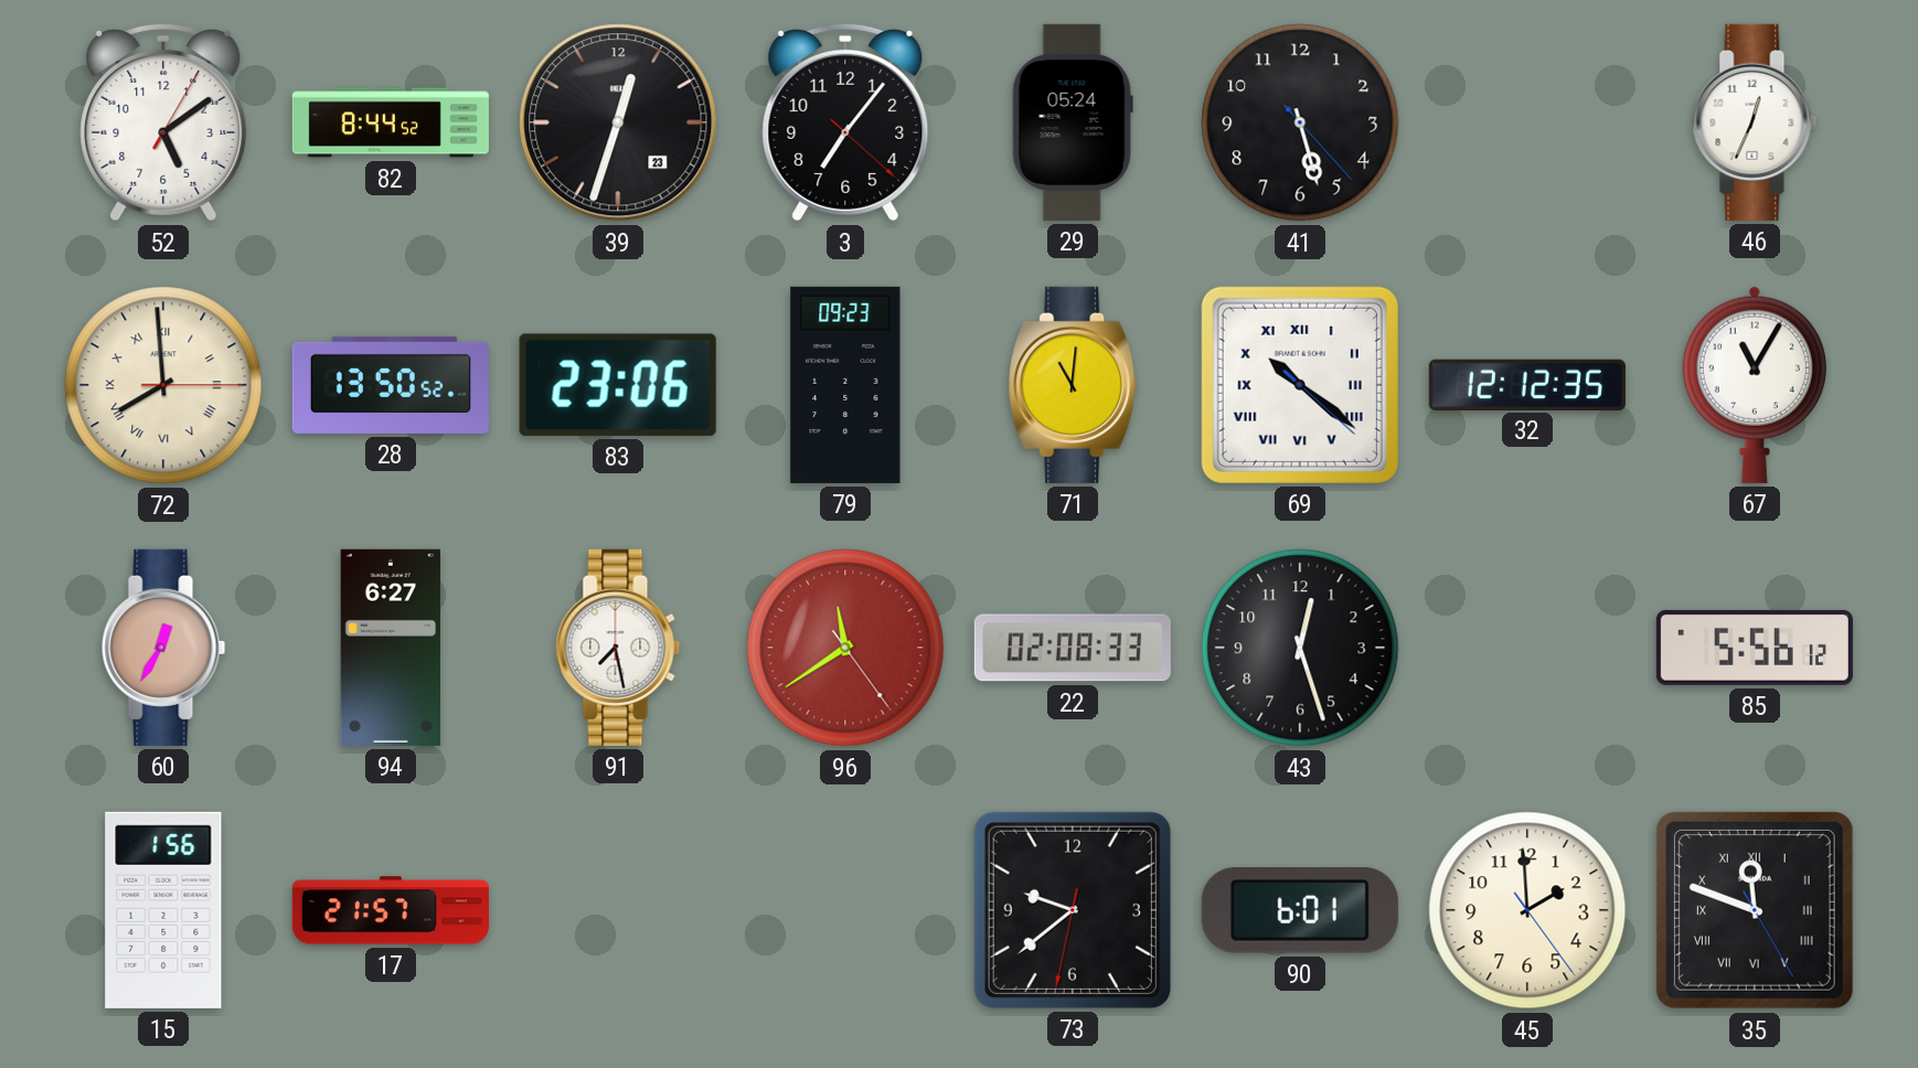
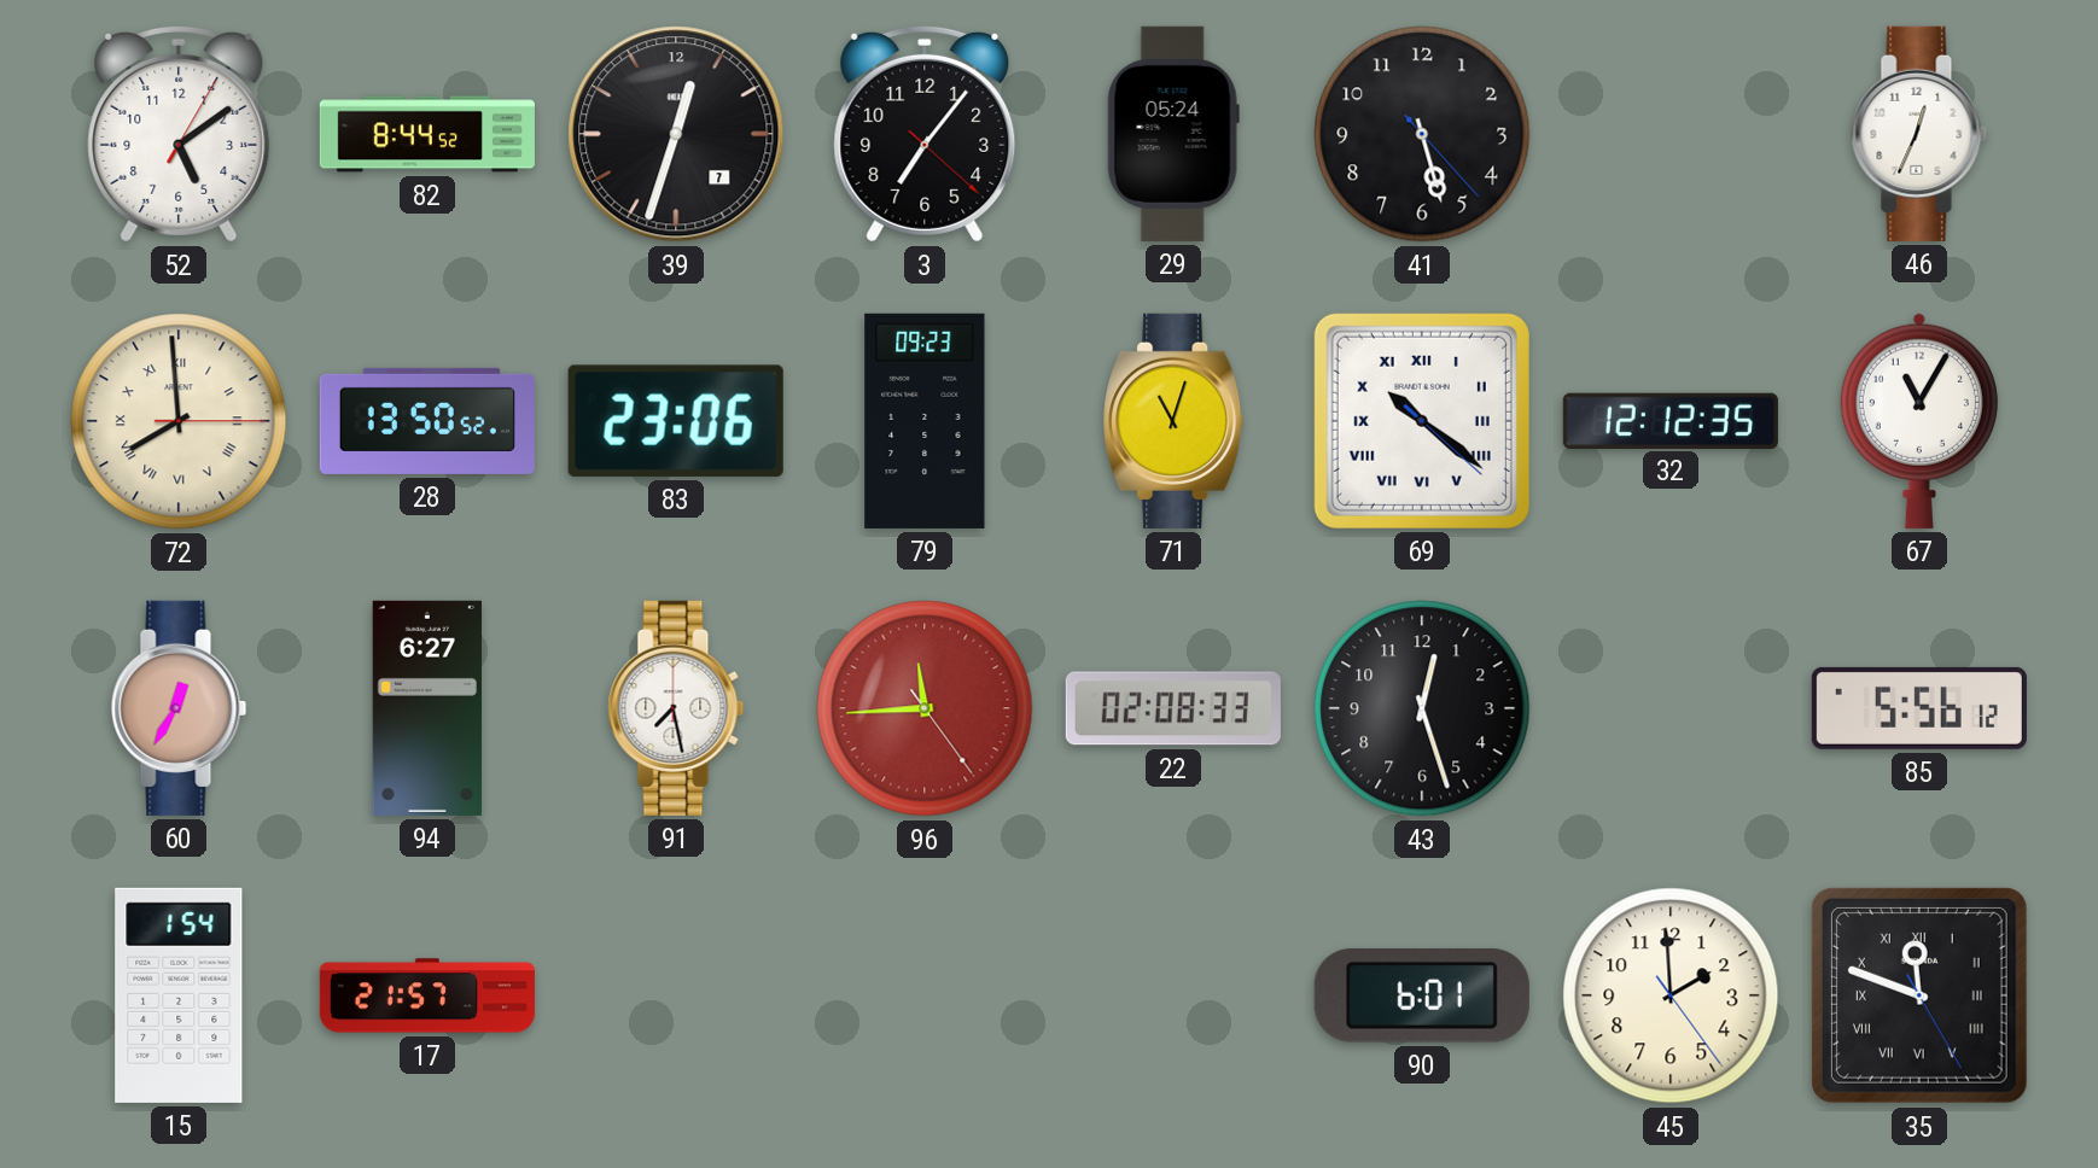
39 date: 23 -> 7 (676, 134)
71: 11:01 -> 11:03 (1173, 421)
96: 11:39 -> 11:44 (925, 708)
15: 1:56 -> 1:54 (179, 995)
73: 9:38 -> none (1073, 910)
